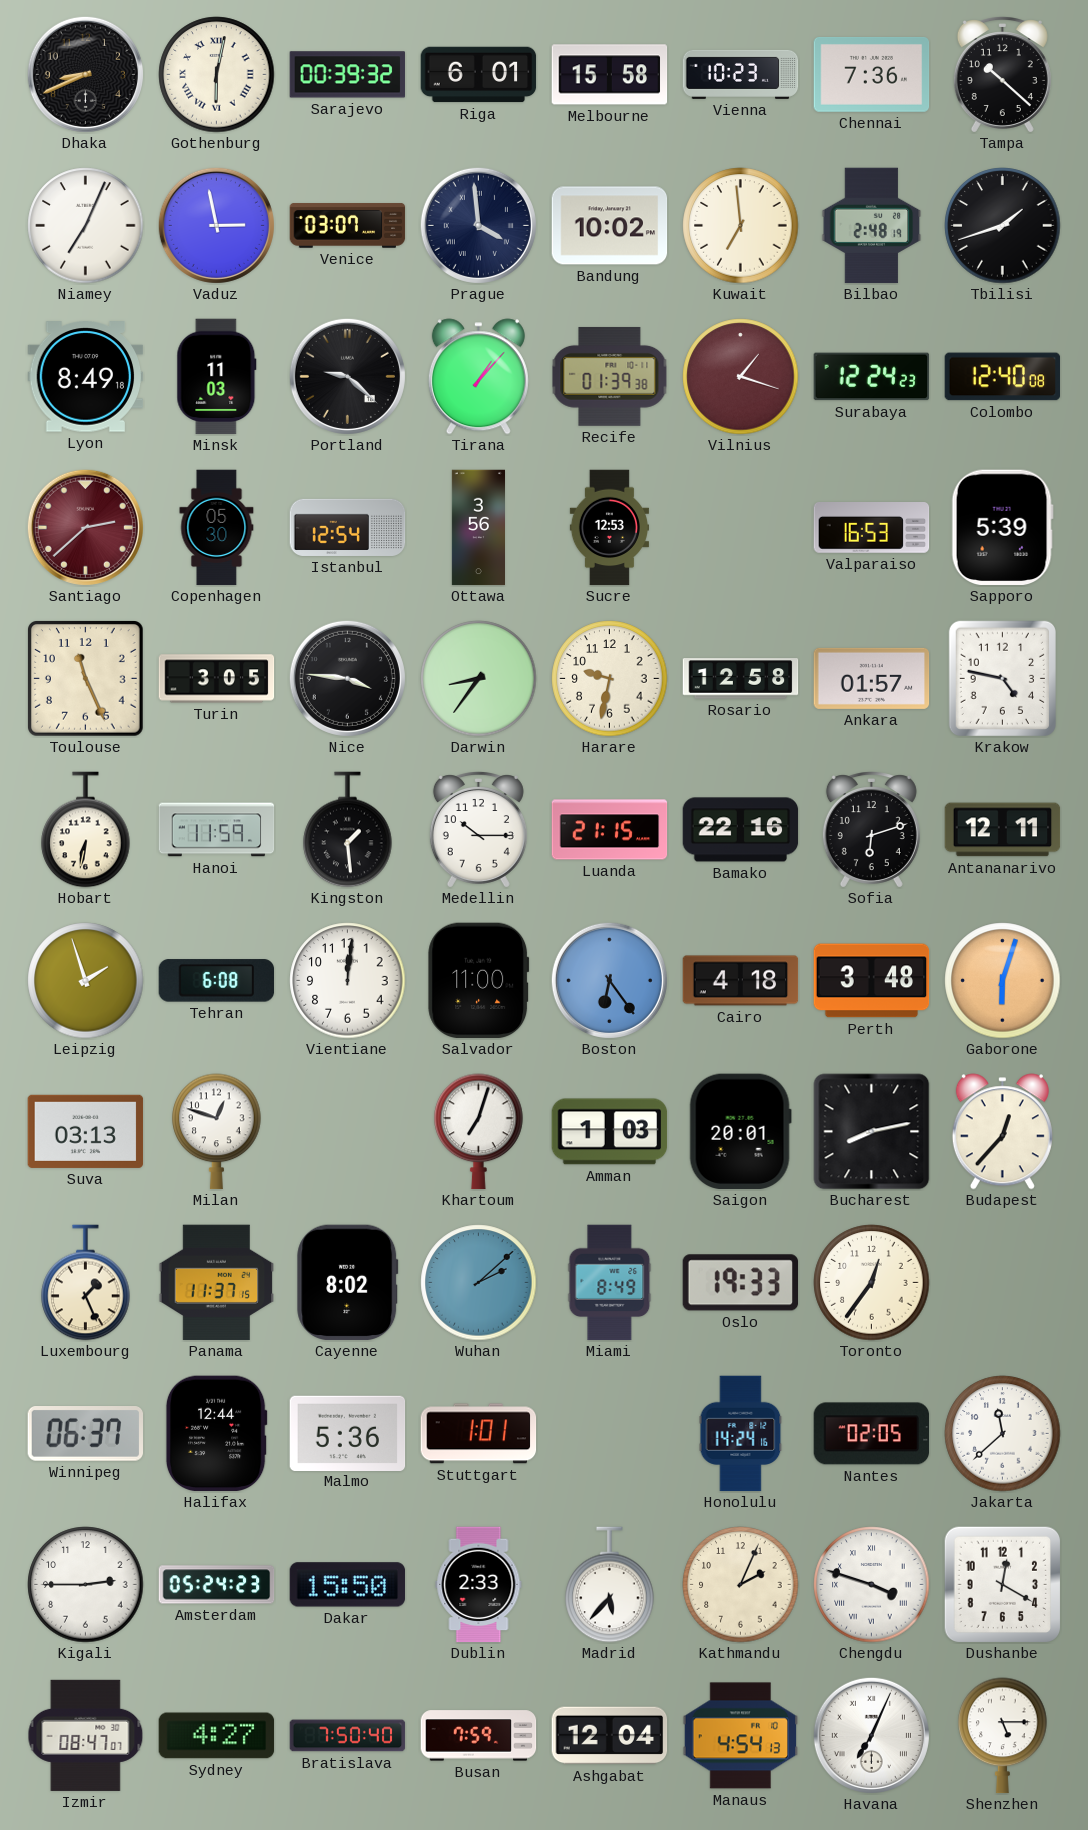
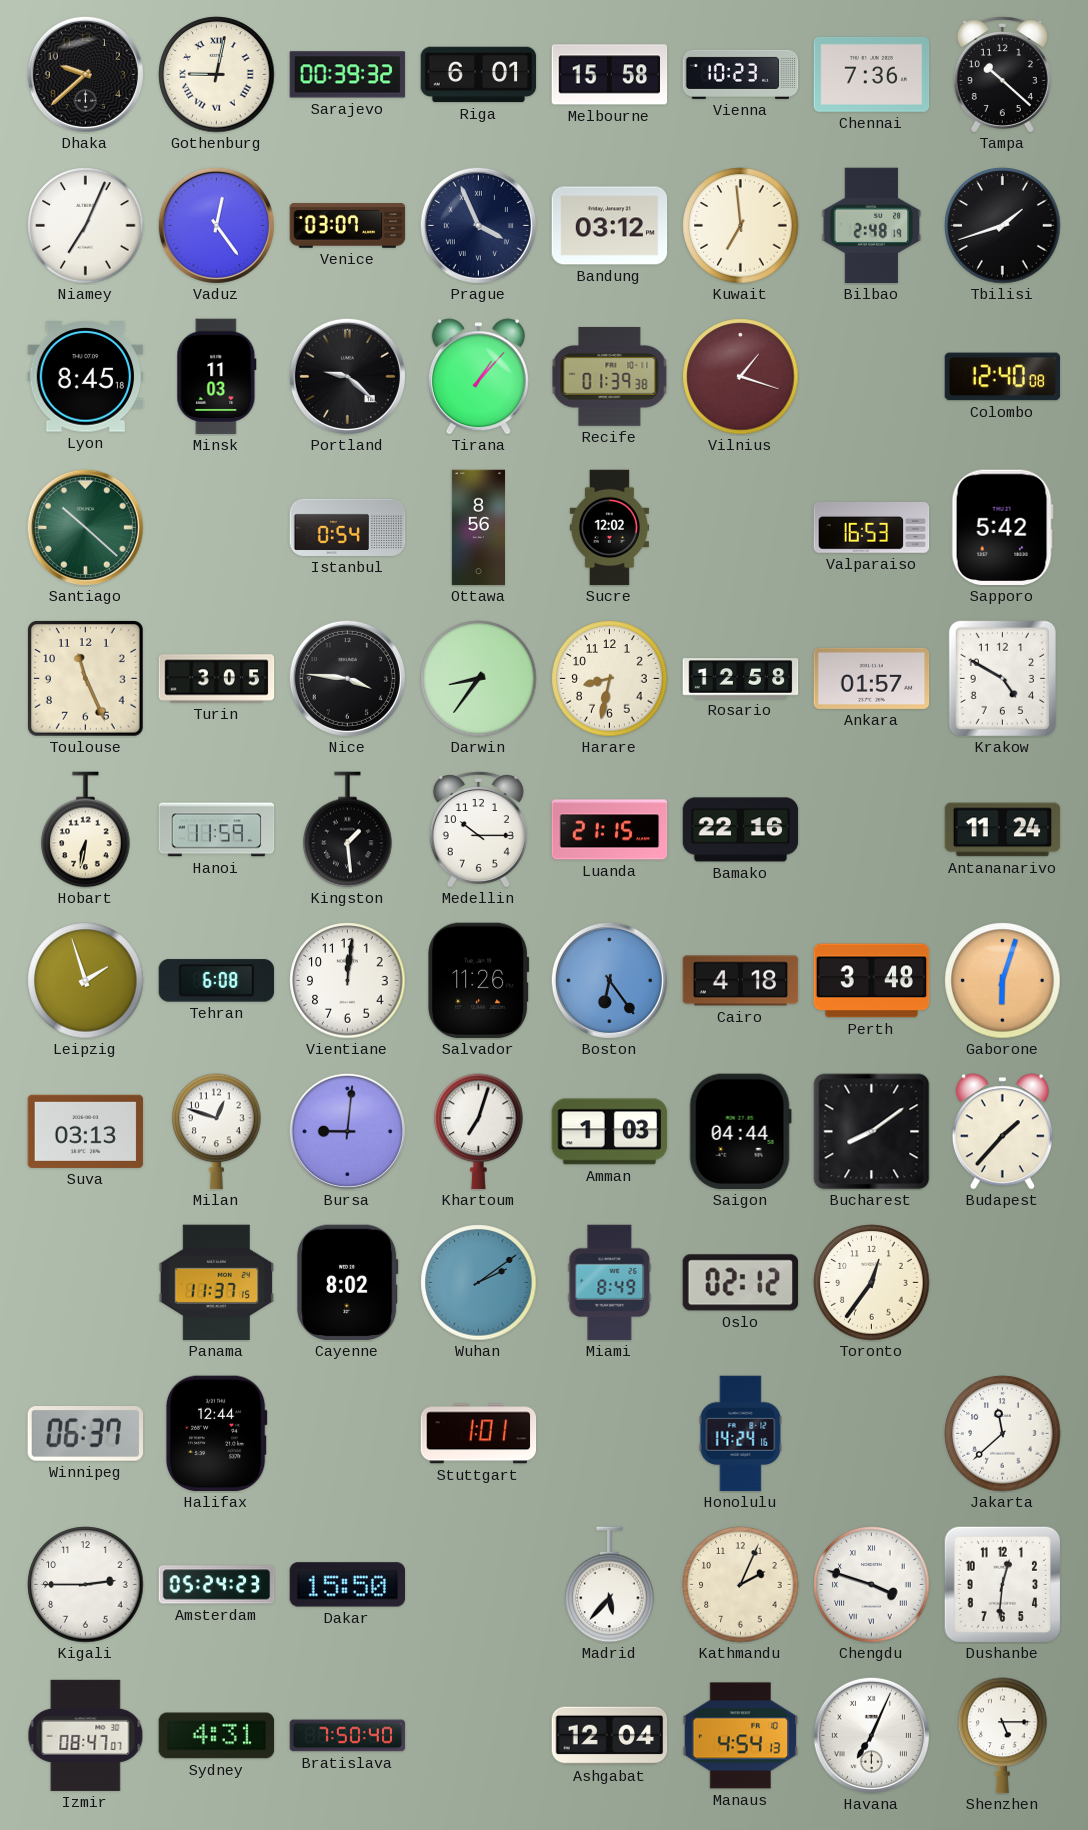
Dhaka: 8:41 -> 9:38 (85, 74)
Gothenburg: 6:02 -> 9:02 (217, 75)
Vaduz: 2:58 -> 12:24 (216, 225)
Prague: 3:59 -> 3:56 (478, 225)
Bandung: 10:02 -> 03:12 (610, 226)
Lyon: 8:49 -> 8:45 (86, 377)
Surabaya: 12:24 -> none (872, 377)
Santiago: 2:38 -> 10:22 (85, 527)
Santiago dial: burgundy -> green (85, 527)
Copenhagen: 05:30 -> none (217, 528)
Istanbul: 12:54 -> 0:54 (348, 527)
Ottawa: 3:56 -> 8:56 (478, 528)
Sucre: 12:53 -> 12:02 (609, 528)
Sapporo: 5:39 -> 5:42 (1002, 528)
Harare: 9:32 -> 8:32 (610, 679)
Krakow: 4:47 -> 4:50 (1002, 678)
Sofia: 6:12 -> none (871, 830)
Antananarivo: 12:11 -> 11:24 (1003, 830)
Salvador: 11:00 -> 11:26 (479, 981)
Bursa: none -> 9:01 (347, 1131)
Saigon: 20:01 -> 04:44 (740, 1132)
Bucharest: 8:13 -> 8:09 (872, 1132)
Budapest: 12:37 -> 1:37 (1002, 1132)
Luxembourg: 1:26 -> none (86, 1283)
Wuhan: 2:08 -> 2:09 (479, 1283)
Oslo: 19:33 -> 02:12 (741, 1283)
Malmo: 5:36 -> none (348, 1433)
Nantes: 02:05 -> none (872, 1434)
Dublin: 2:33 -> none (479, 1585)
Dushanbe: 12:20 -> 12:31 (1002, 1584)
Sydney: 4:27 -> 4:31 (217, 1736)
Busan: 7:59 -> none (479, 1736)
